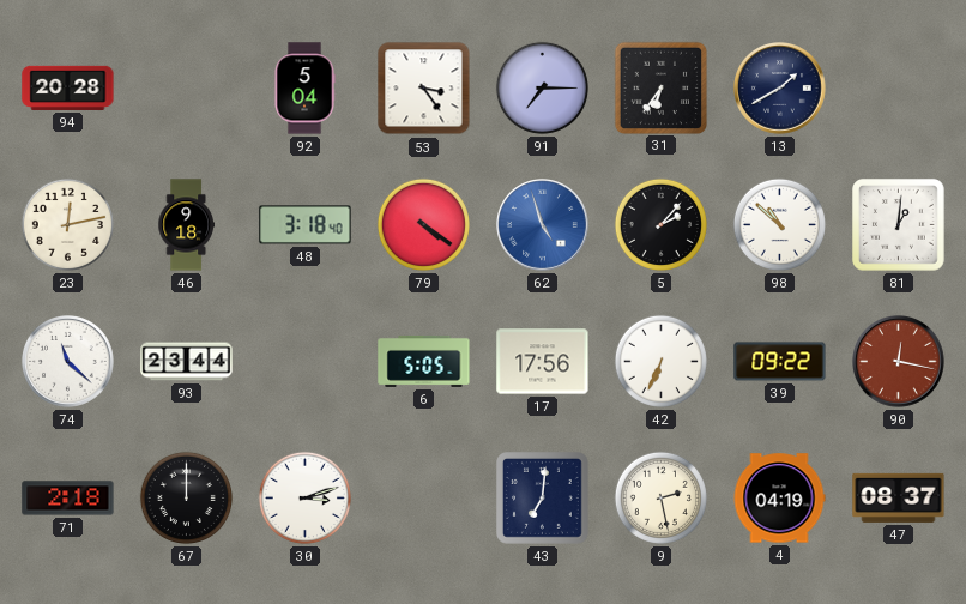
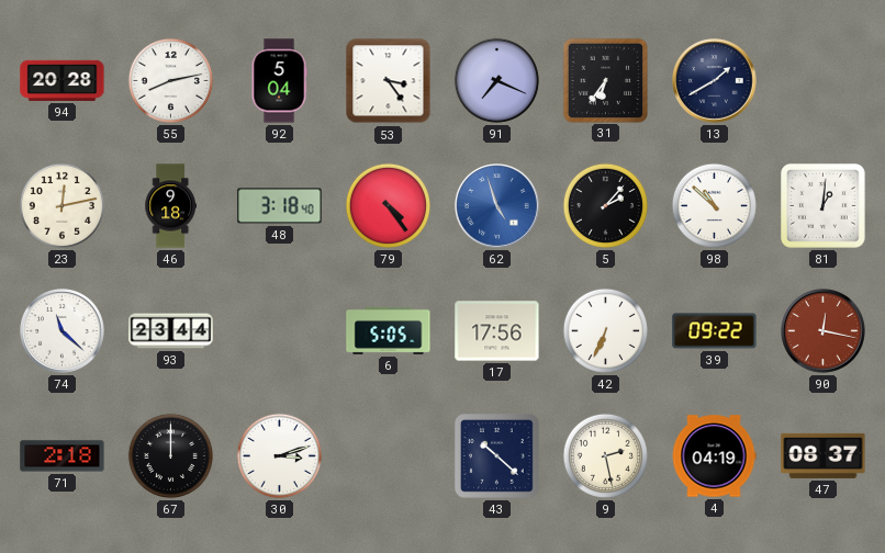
55: none -> 8:13 (170, 80)
91: 7:15 -> 7:19 (496, 80)
79: 4:21 -> 4:24 (388, 205)
43: 7:01 -> 10:22 (497, 456)
